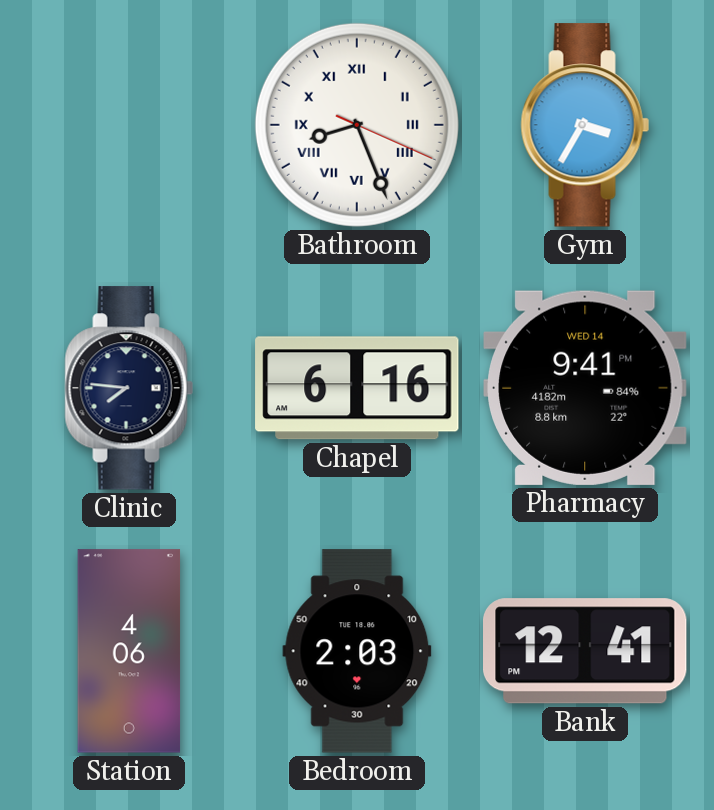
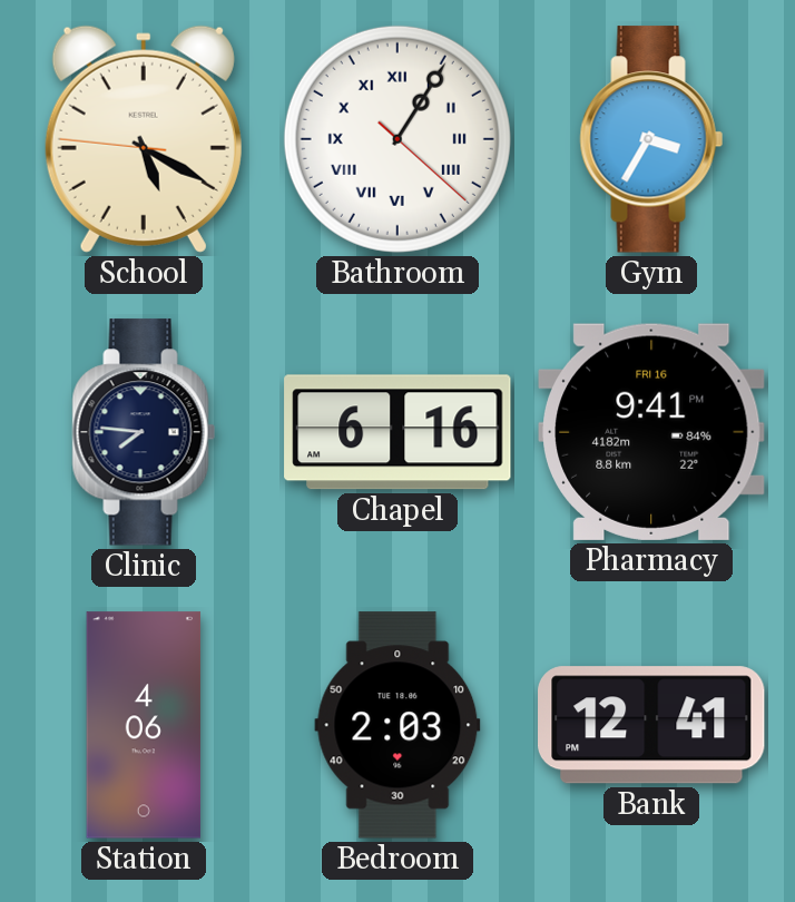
School: none -> 5:19 (144, 139)
Bathroom: 8:26 -> 1:05 (397, 139)
Pharmacy date: WED 14 -> FRI 16 (652, 432)
